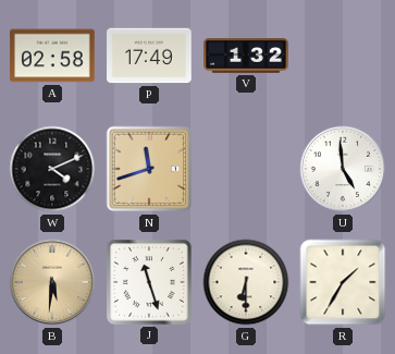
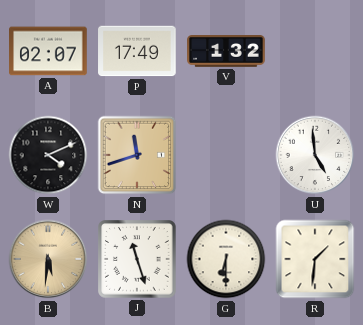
A: 02:58 -> 02:07 (48, 51)
R: 1:35 -> 1:31 (315, 259)
